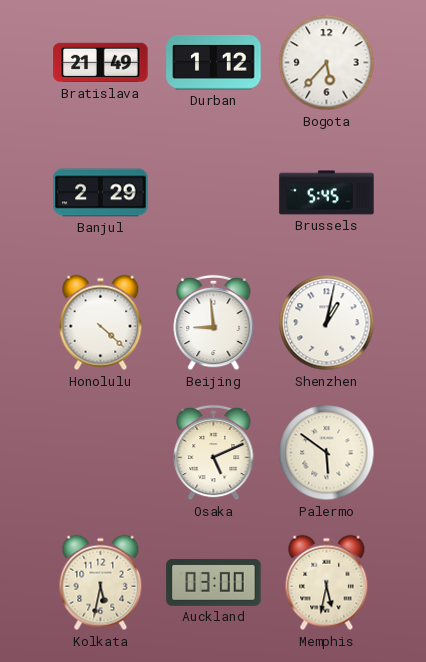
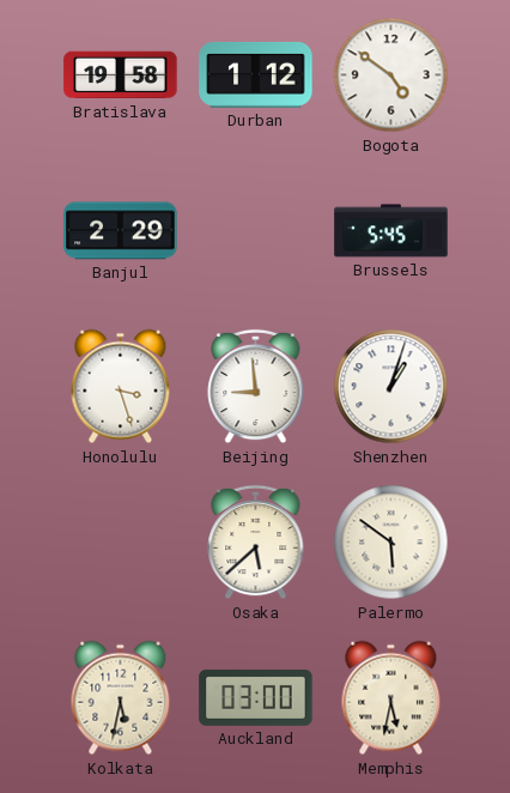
Bratislava: 21:49 -> 19:58 (121, 75)
Bogota: 5:37 -> 4:51 (391, 75)
Honolulu: 4:22 -> 3:27 (121, 387)
Shenzhen: 1:02 -> 1:03 (391, 387)
Osaka: 5:11 -> 5:38 (256, 543)
